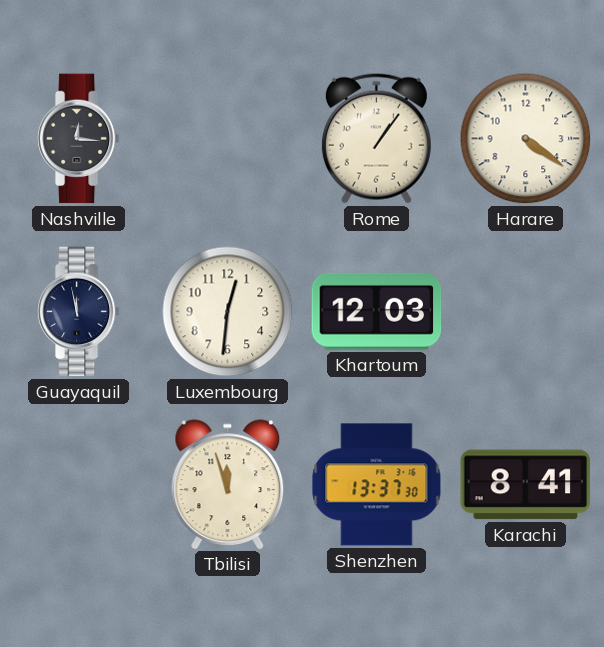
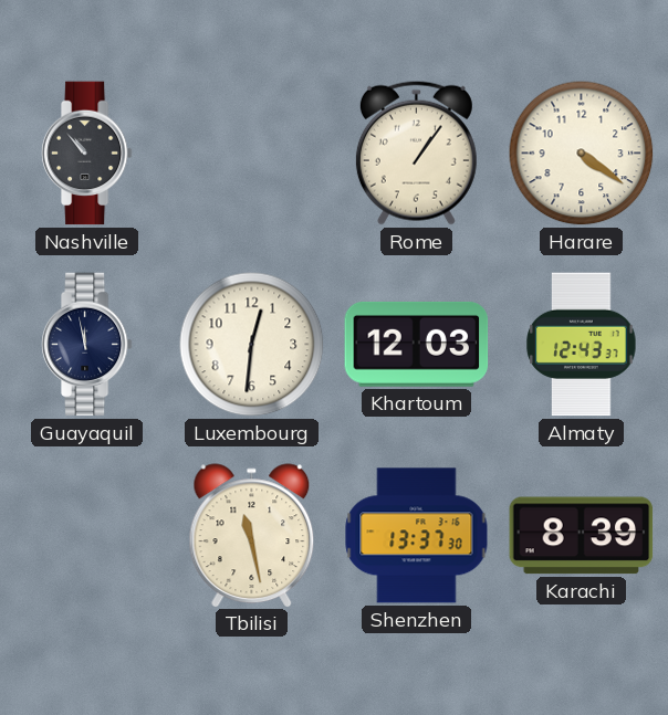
Nashville: 12:16 -> 10:53 (86, 154)
Almaty: none -> 12:43 (582, 345)
Tbilisi: 11:57 -> 11:28 (252, 535)
Karachi: 8:41 -> 8:39 (582, 536)
